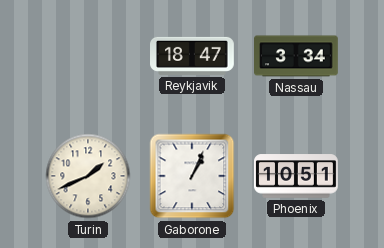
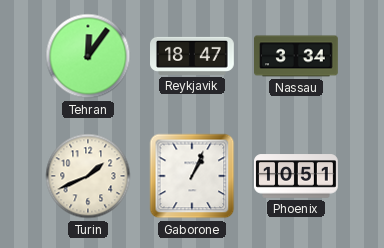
Tehran: none -> 12:06 (88, 56)
